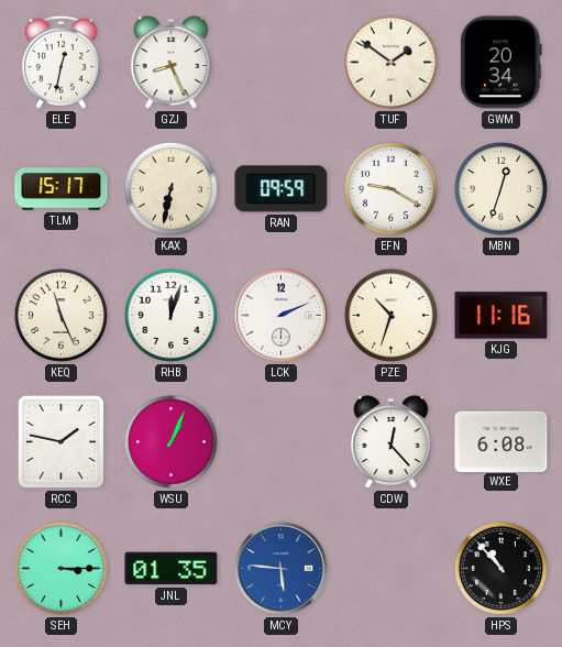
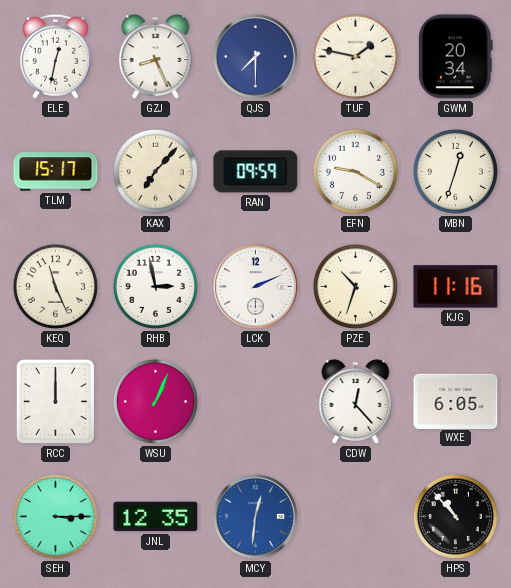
QJS: none -> 7:30 (255, 56)
TUF: 1:51 -> 1:47 (355, 56)
KAX: 6:32 -> 7:07 (155, 171)
RHB: 12:03 -> 2:58 (155, 286)
RCC: 1:47 -> 12:00 (55, 401)
WXE: 6:08 -> 6:05 (456, 401)
JNL: 01:35 -> 12:35 (156, 517)
MCY: 5:46 -> 12:31 (255, 516)
